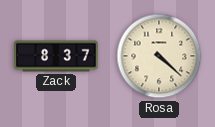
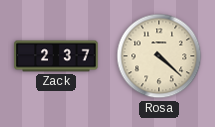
Zack: 8:37 -> 2:37 (56, 56)
